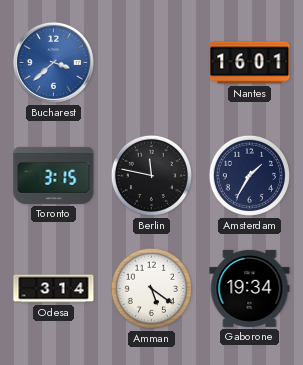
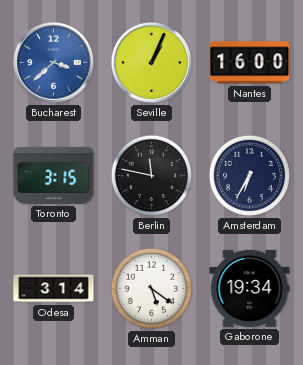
Seville: none -> 1:04 (151, 62)
Nantes: 16:01 -> 16:00 (250, 63)
Amsterdam: 1:35 -> 6:35 (249, 175)
